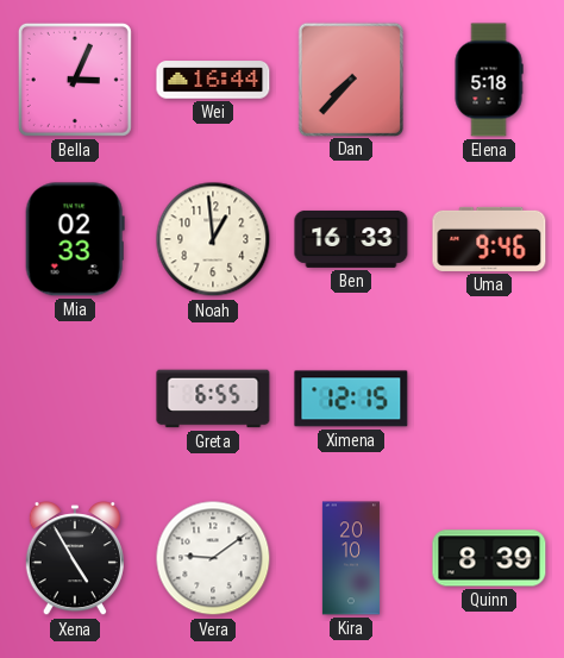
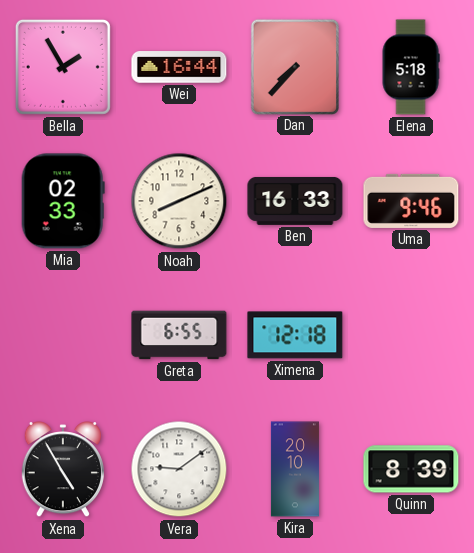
Bella: 3:04 -> 1:55 (63, 67)
Noah: 12:59 -> 8:11 (179, 201)
Ximena: 12:15 -> 12:18 (295, 335)
